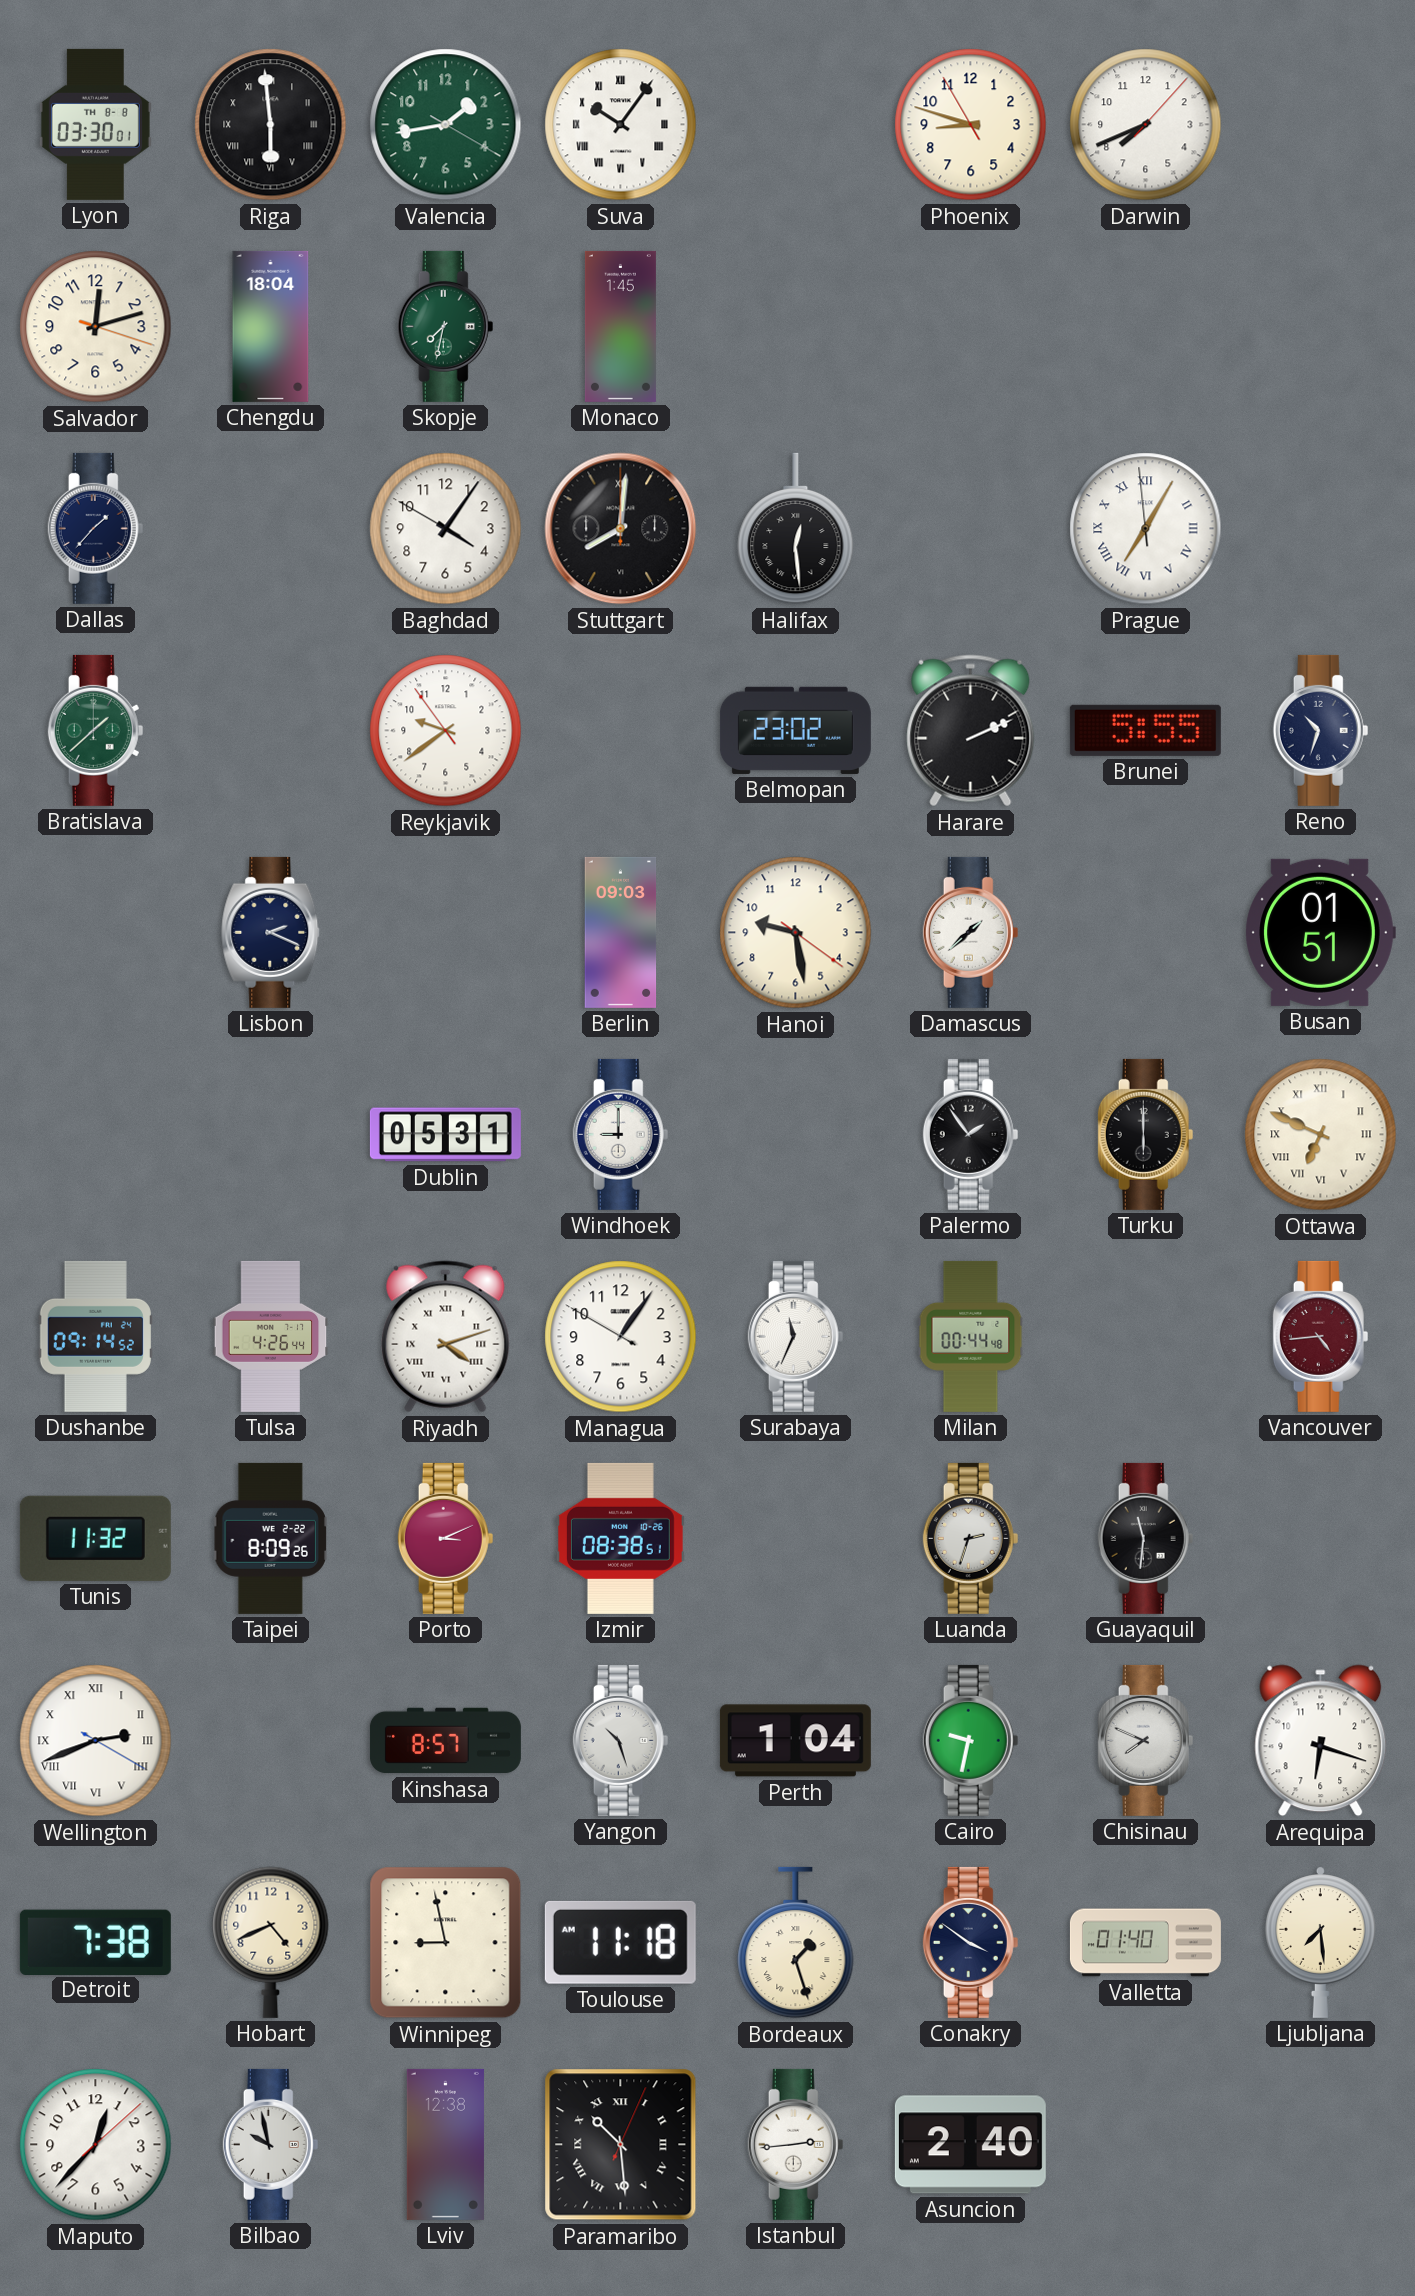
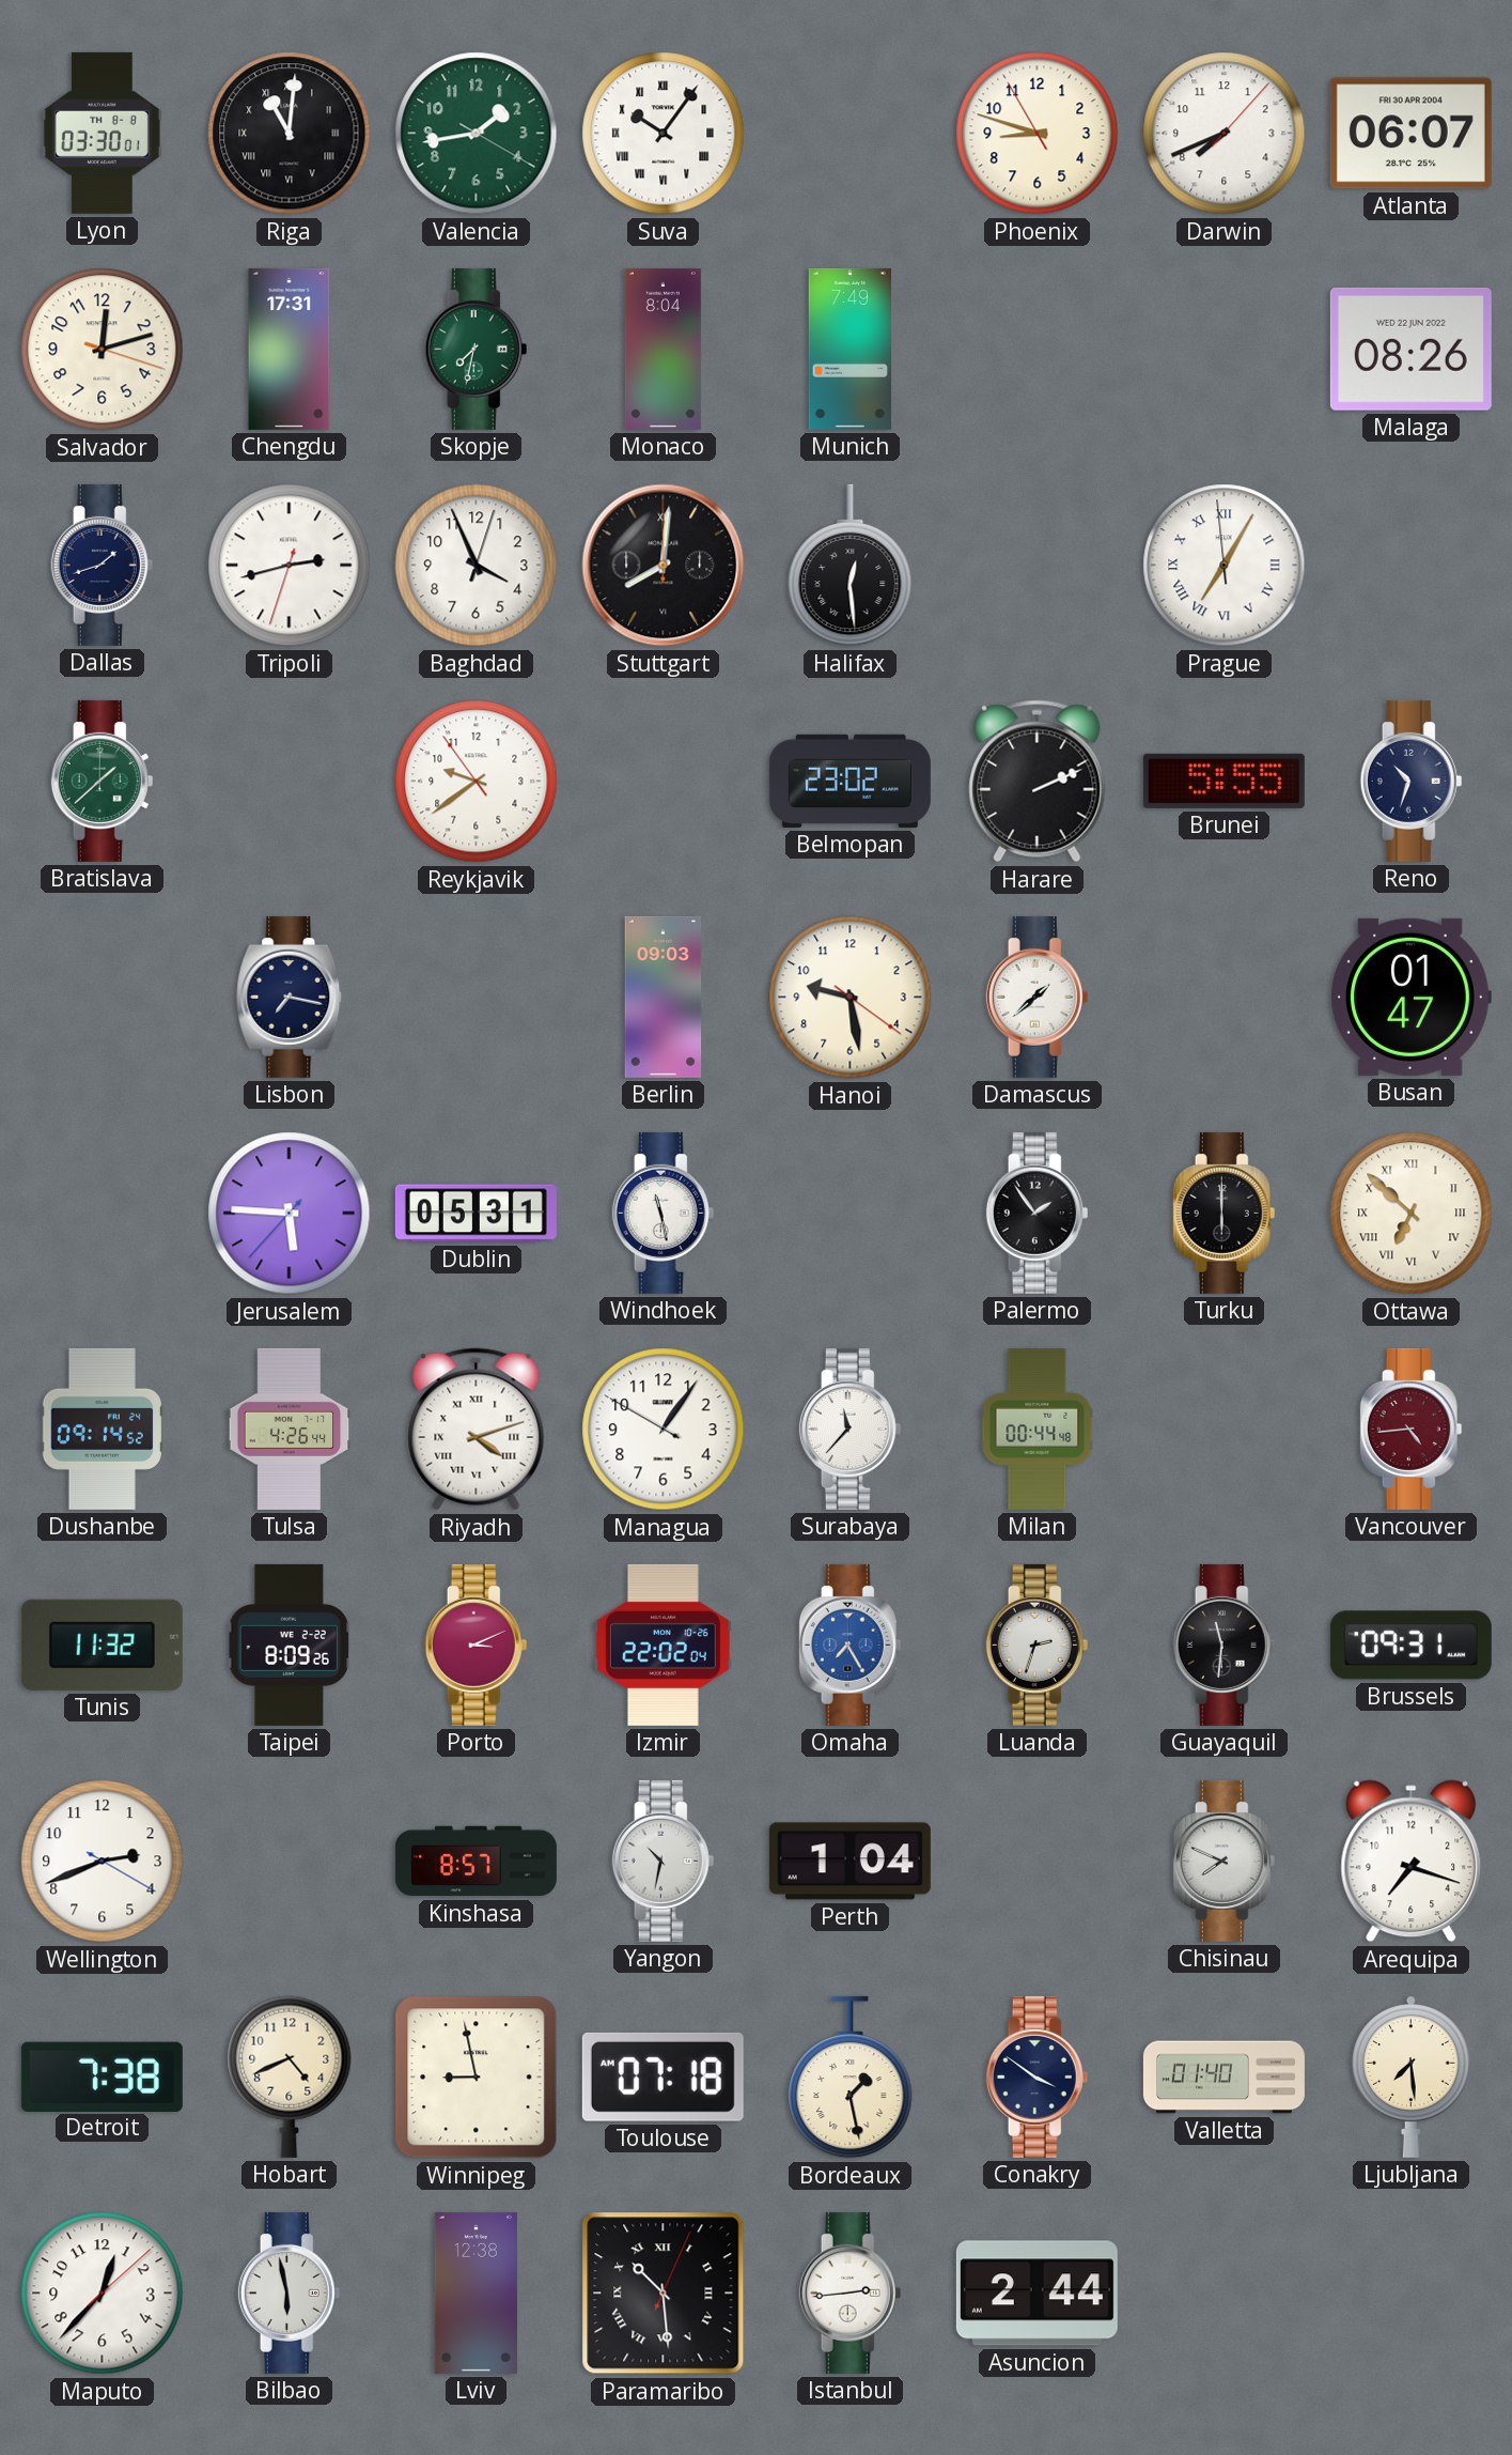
Riga: 5:59 -> 11:01 (290, 134)
Atlanta: none -> 06:07 (1410, 134)
Chengdu: 18:04 -> 17:31 (290, 349)
Monaco: 1:45 -> 8:04 (663, 349)
Munich: none -> 7:49 (849, 349)
Malaga: none -> 08:26 (1410, 349)
Dallas: 1:37 -> 1:42 (103, 565)
Tripoli: none -> 2:42 (290, 566)
Baghdad: 4:05 -> 3:56 (477, 566)
Lisbon: 2:19 -> 7:17 (290, 997)
Busan: 01:51 -> 01:47 (1410, 997)
Jerusalem: none -> 5:45 (290, 1214)
Windhoek: 9:00 -> 11:28 (664, 1213)
Ottawa: 6:49 -> 6:52 (1412, 1214)
Surabaya: 11:34 -> 11:37 (851, 1429)
Izmir: 08:38 -> 22:02 (663, 1645)
Omaha: none -> 7:25 (851, 1645)
Brussels: none -> 09:31 (1410, 1646)
Wellington numerals: Roman -> Arabic (103, 1862)
Yangon: 10:27 -> 10:32 (664, 1860)
Cairo: 9:32 -> none (971, 1740)
Arequipa: 6:18 -> 7:18 (1412, 1862)
Toulouse: 11:18 -> 07:18 (663, 2076)
Bordeaux: 1:27 -> 1:28 (851, 2078)
Bilbao: 9:58 -> 5:58 (290, 2292)
Asuncion: 2:40 -> 2:44 (1036, 2294)
